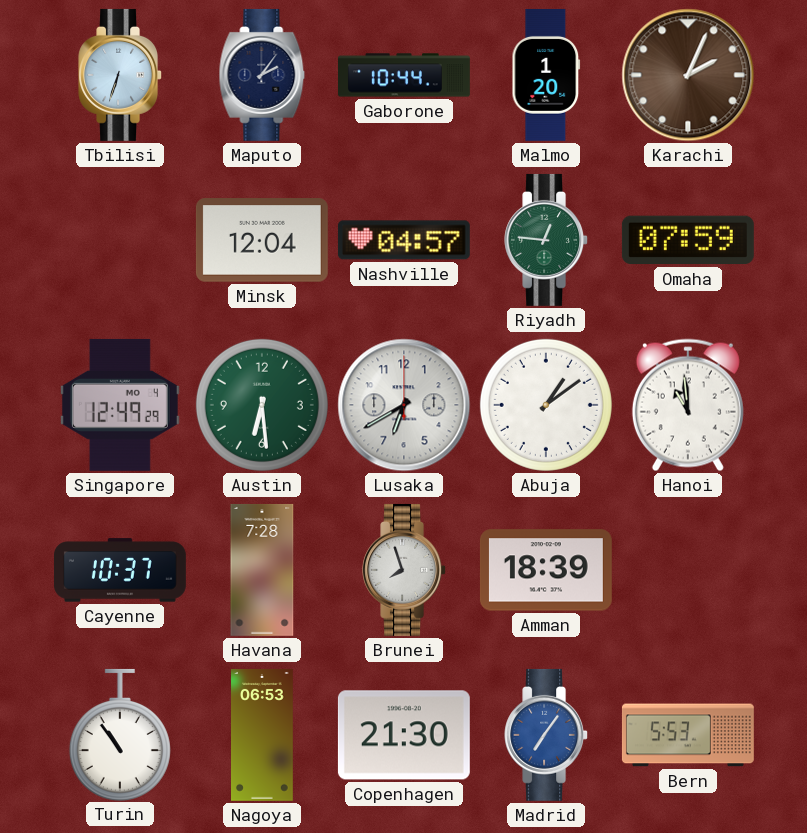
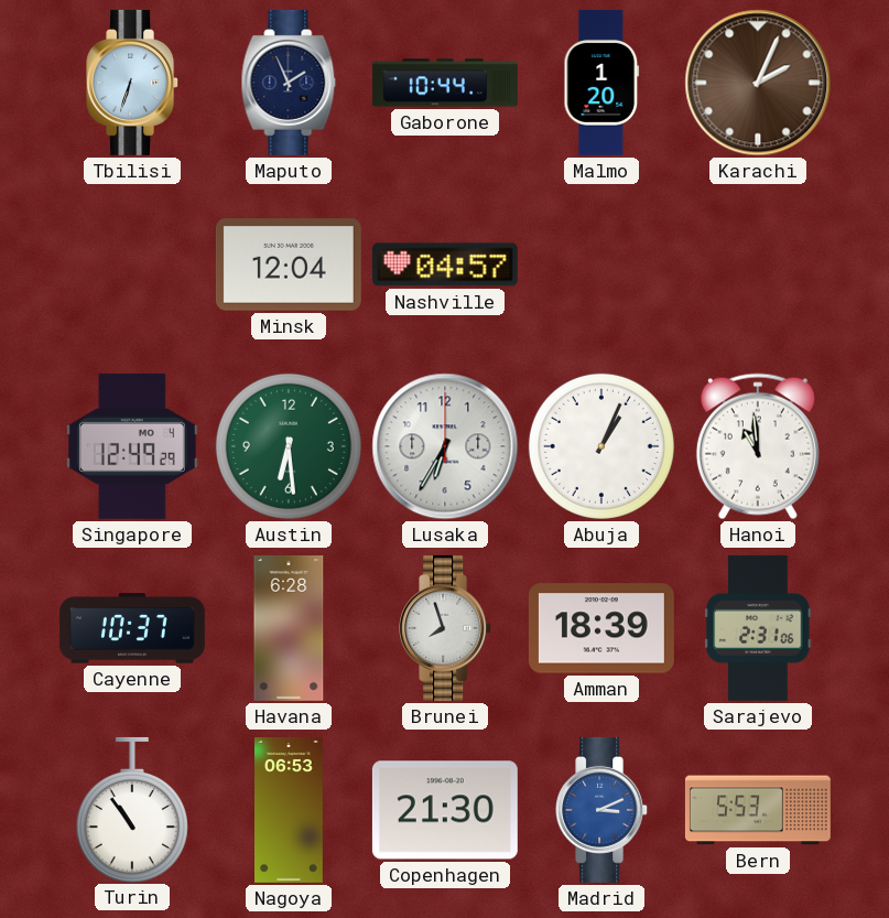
Maputo: 2:06 -> 1:56 (289, 83)
Riyadh: 12:46 -> none (547, 240)
Omaha: 07:59 -> none (688, 240)
Lusaka: 6:40 -> 6:35 (445, 446)
Abuja: 1:09 -> 1:04 (601, 446)
Havana: 7:28 -> 6:28 (289, 628)
Sarajevo: none -> 2:31 (758, 628)
Madrid: 7:06 -> 3:11 (603, 810)
